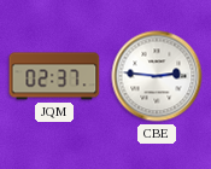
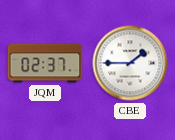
CBE: 2:46 -> 1:45 (130, 63)
